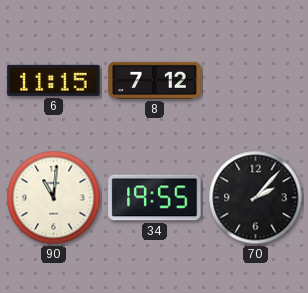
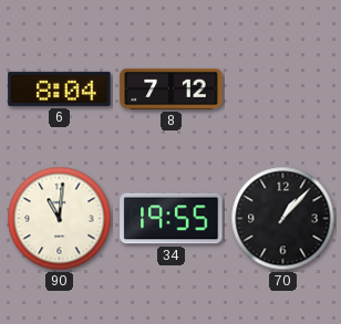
6: 11:15 -> 8:04 (60, 88)
70: 2:07 -> 1:07 (283, 219)
